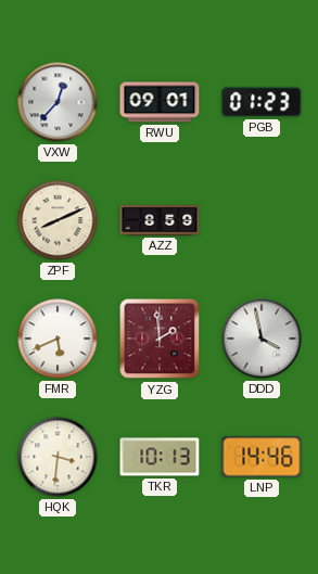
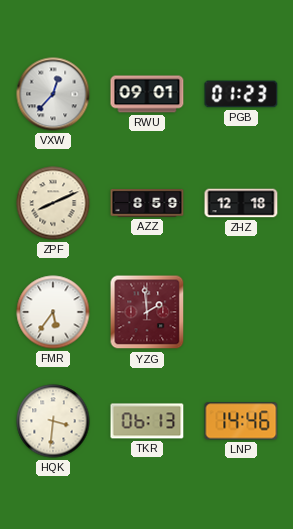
ZHZ: none -> 12:18 (241, 203)
FMR: 5:41 -> 5:36 (53, 312)
DDD: 3:58 -> none (262, 339)
TKR: 10:13 -> 06:13 (147, 421)
